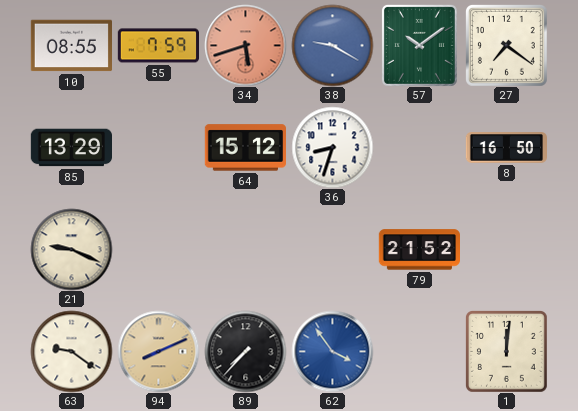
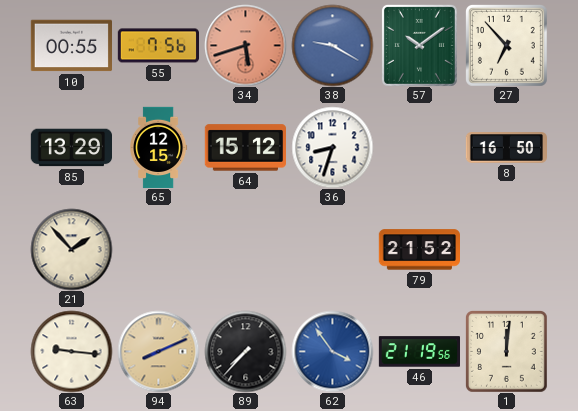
10: 08:55 -> 00:55 (71, 46)
55: 7:59 -> 7:56 (158, 46)
27: 7:21 -> 6:53 (506, 45)
65: none -> 12:15 (159, 147)
21: 9:19 -> 1:53 (71, 249)
63: 9:21 -> 9:16 (71, 351)
46: none -> 21:19 (419, 352)
